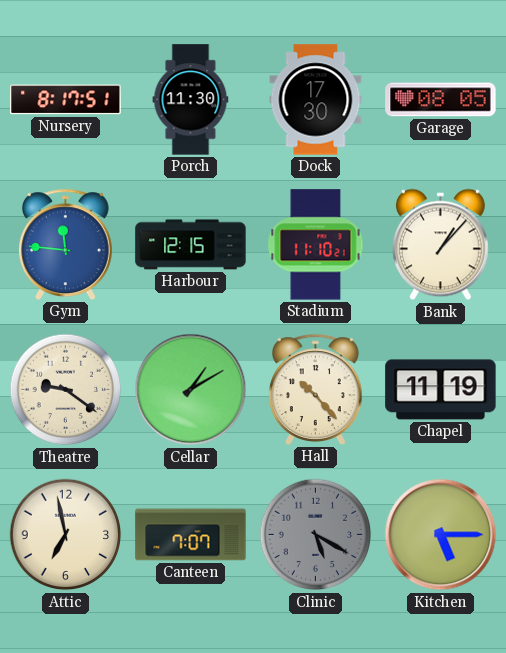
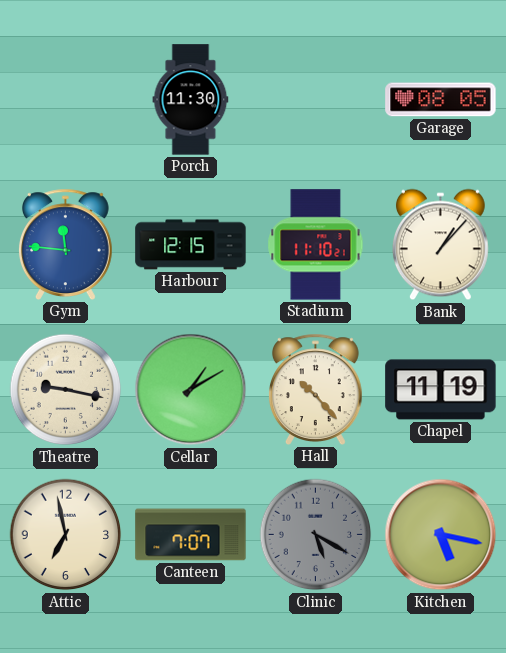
Nursery: 8:17 -> none (66, 100)
Dock: 17:30 -> none (316, 100)
Theatre: 9:21 -> 9:17 (66, 390)
Kitchen: 5:15 -> 5:17 (441, 535)
